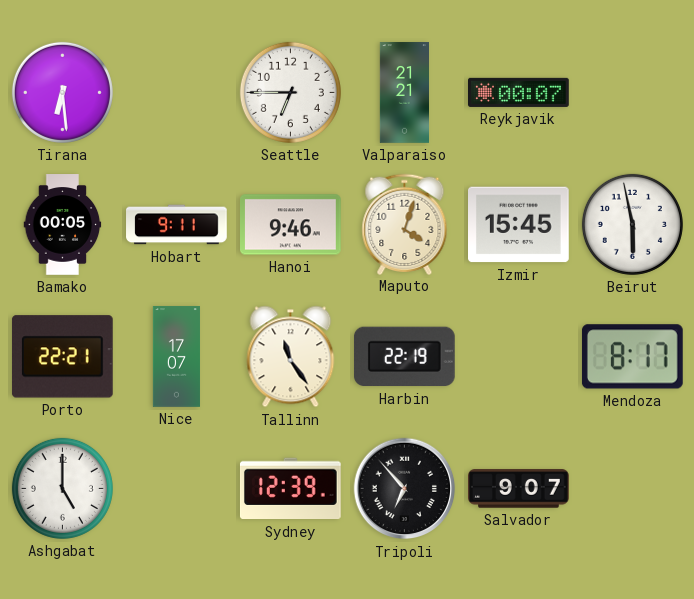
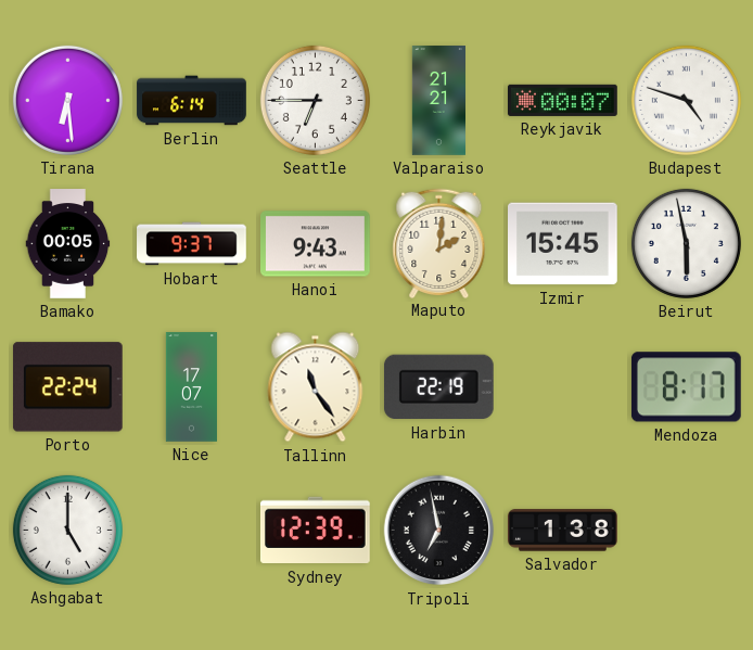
Berlin: none -> 6:14 (192, 101)
Budapest: none -> 4:48 (686, 100)
Hobart: 9:11 -> 9:37 (192, 244)
Hanoi: 9:46 -> 9:43 (316, 244)
Maputo: 4:03 -> 2:01 (439, 243)
Porto: 22:21 -> 22:24 (67, 387)
Tripoli: 6:53 -> 6:58 (439, 531)
Salvador: 9:07 -> 1:38 (563, 531)
